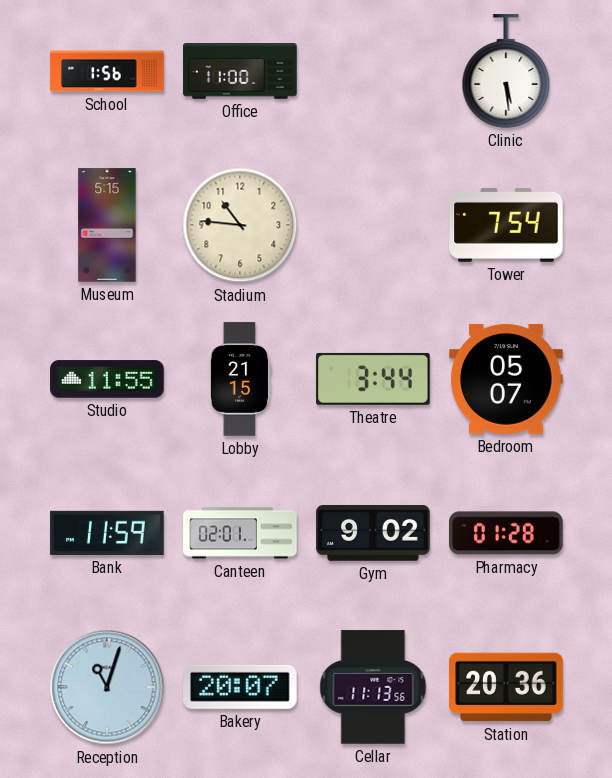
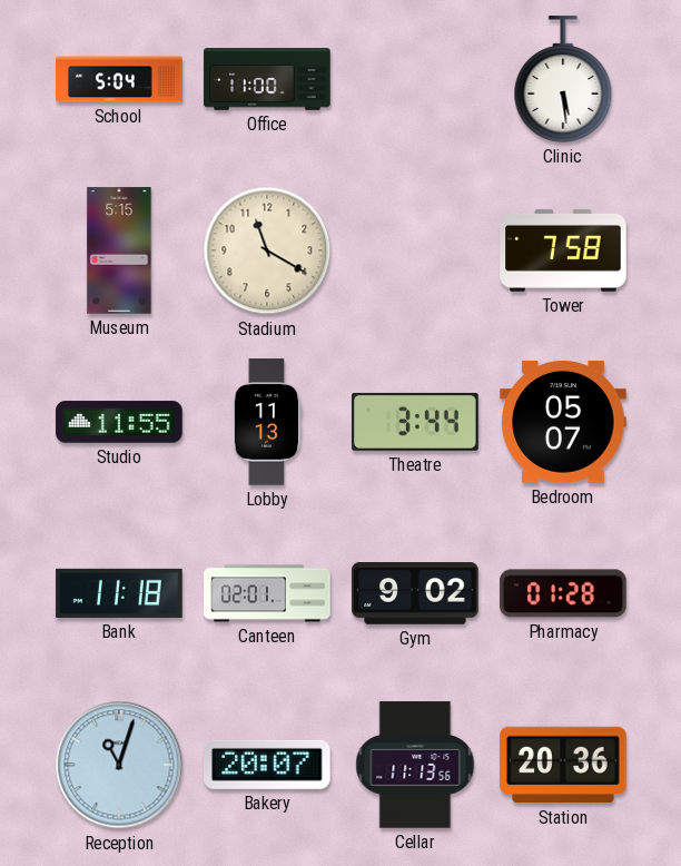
School: 1:56 -> 5:04 (119, 79)
Stadium: 10:46 -> 11:20 (267, 250)
Tower: 7:54 -> 7:58 (563, 250)
Lobby: 21:15 -> 11:13 (267, 422)
Bank: 11:59 -> 11:18 (119, 593)
